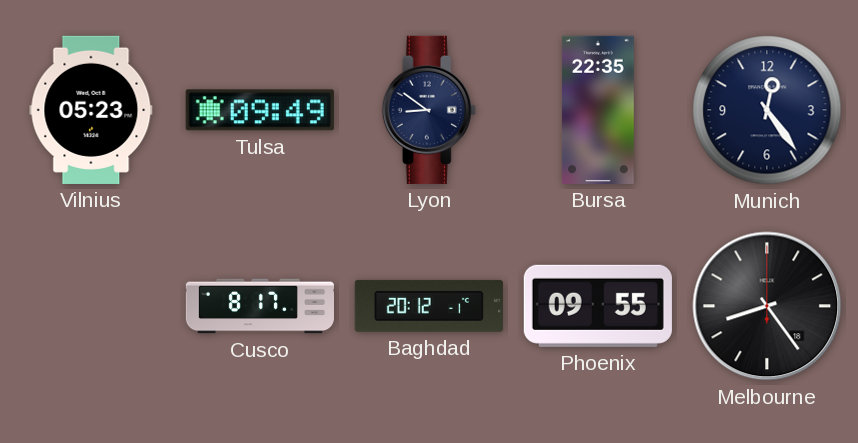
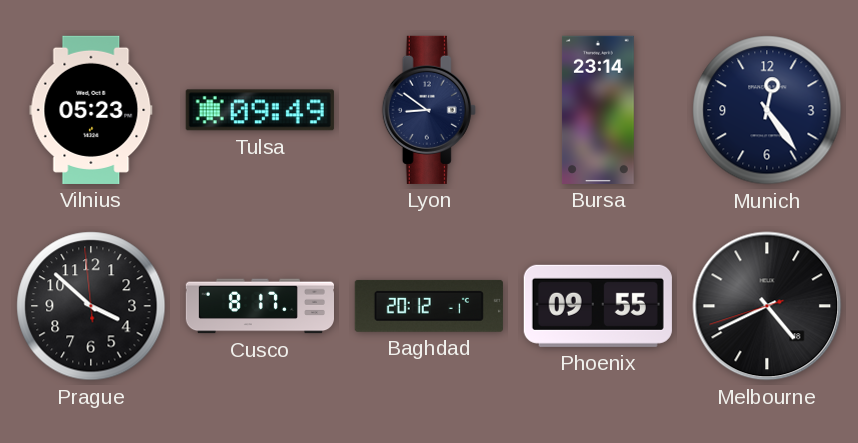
Bursa: 22:35 -> 23:14 (598, 110)
Prague: none -> 3:51 (91, 306)
Melbourne: 8:24 -> 4:40 (767, 306)
